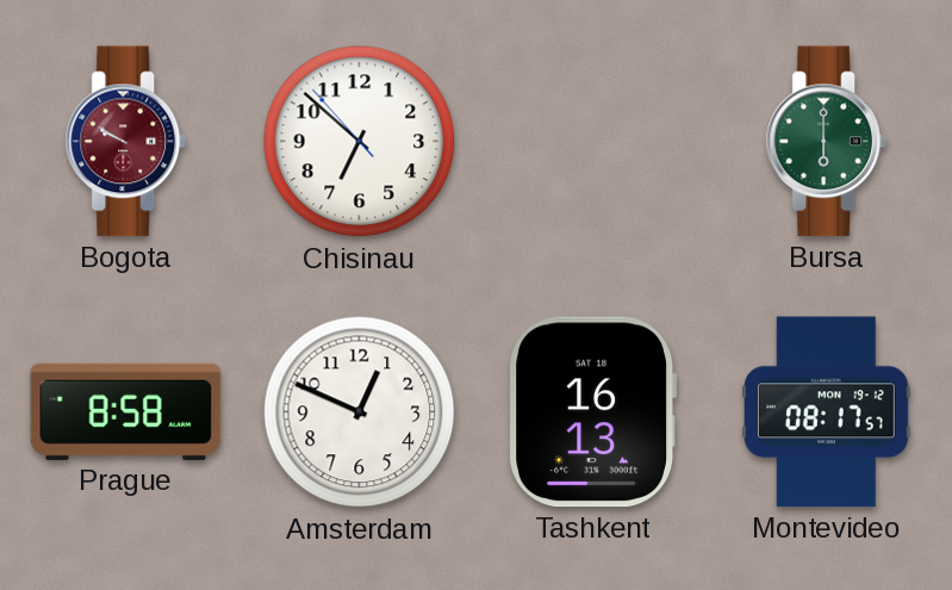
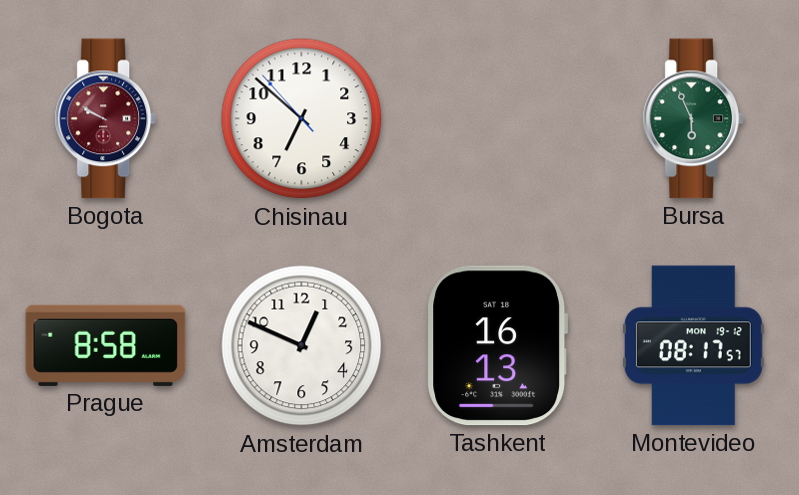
Bursa: 6:00 -> 5:56 (694, 119)
